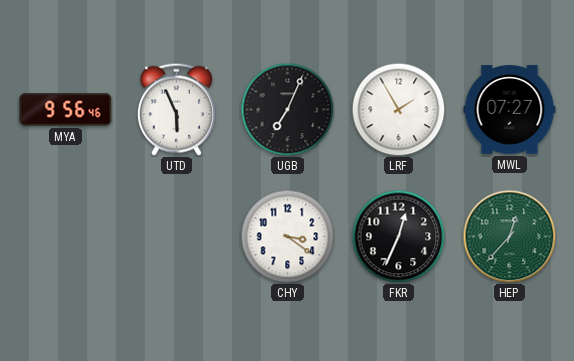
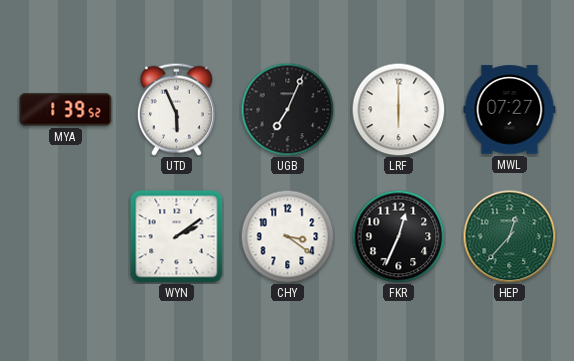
MYA: 9:56 -> 1:39 (66, 110)
LRF: 1:55 -> 6:00 (398, 109)
WYN: none -> 2:09 (177, 237)
